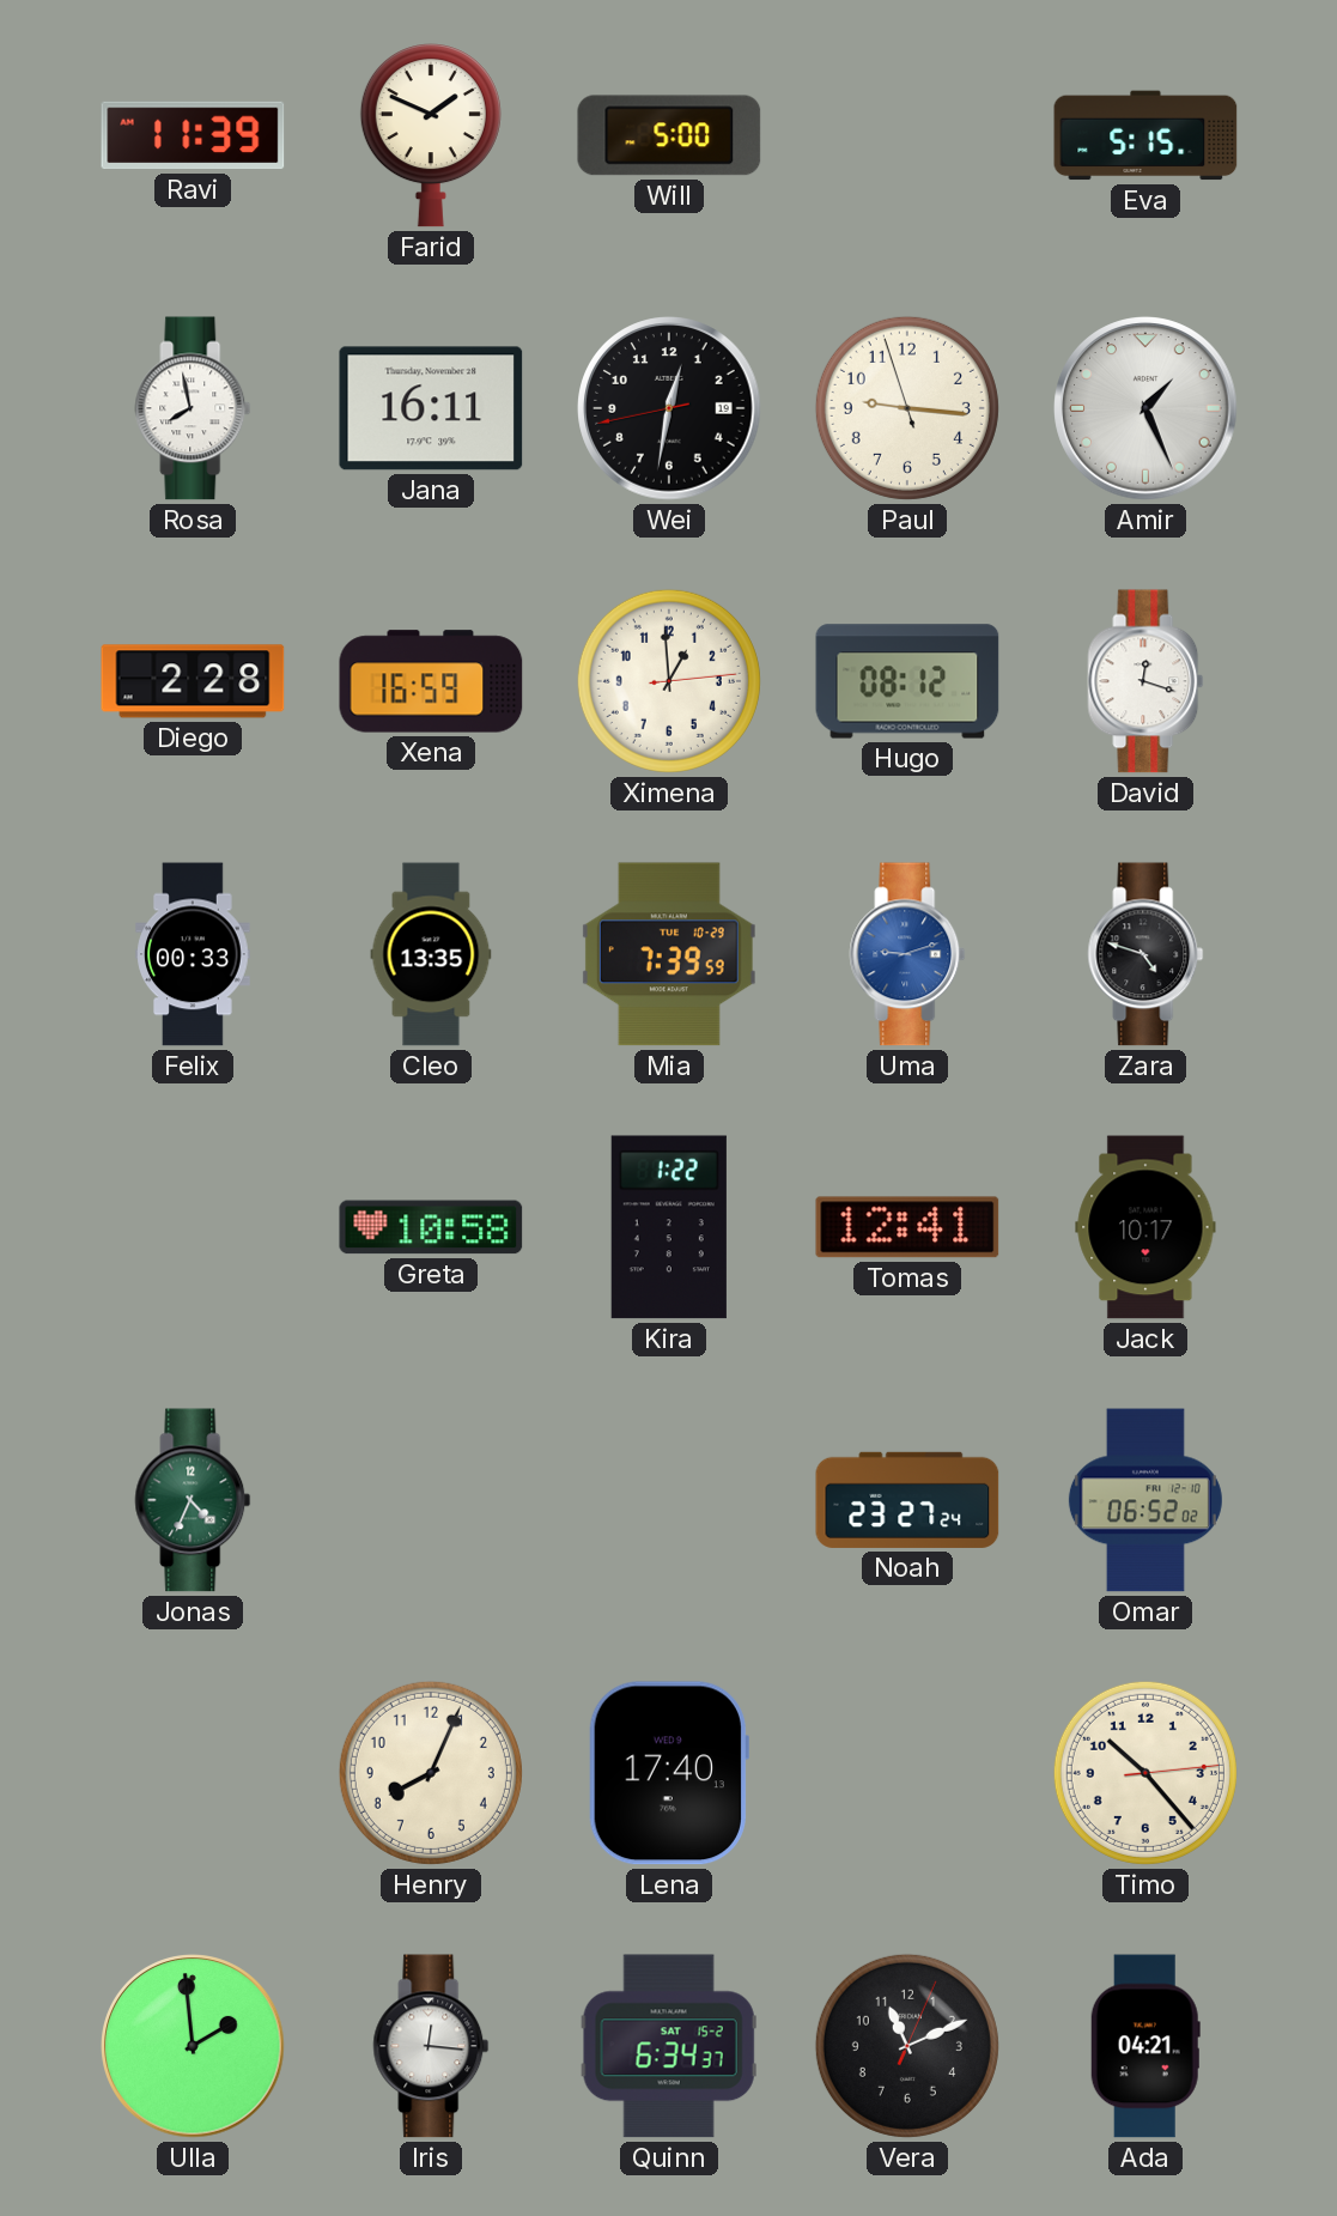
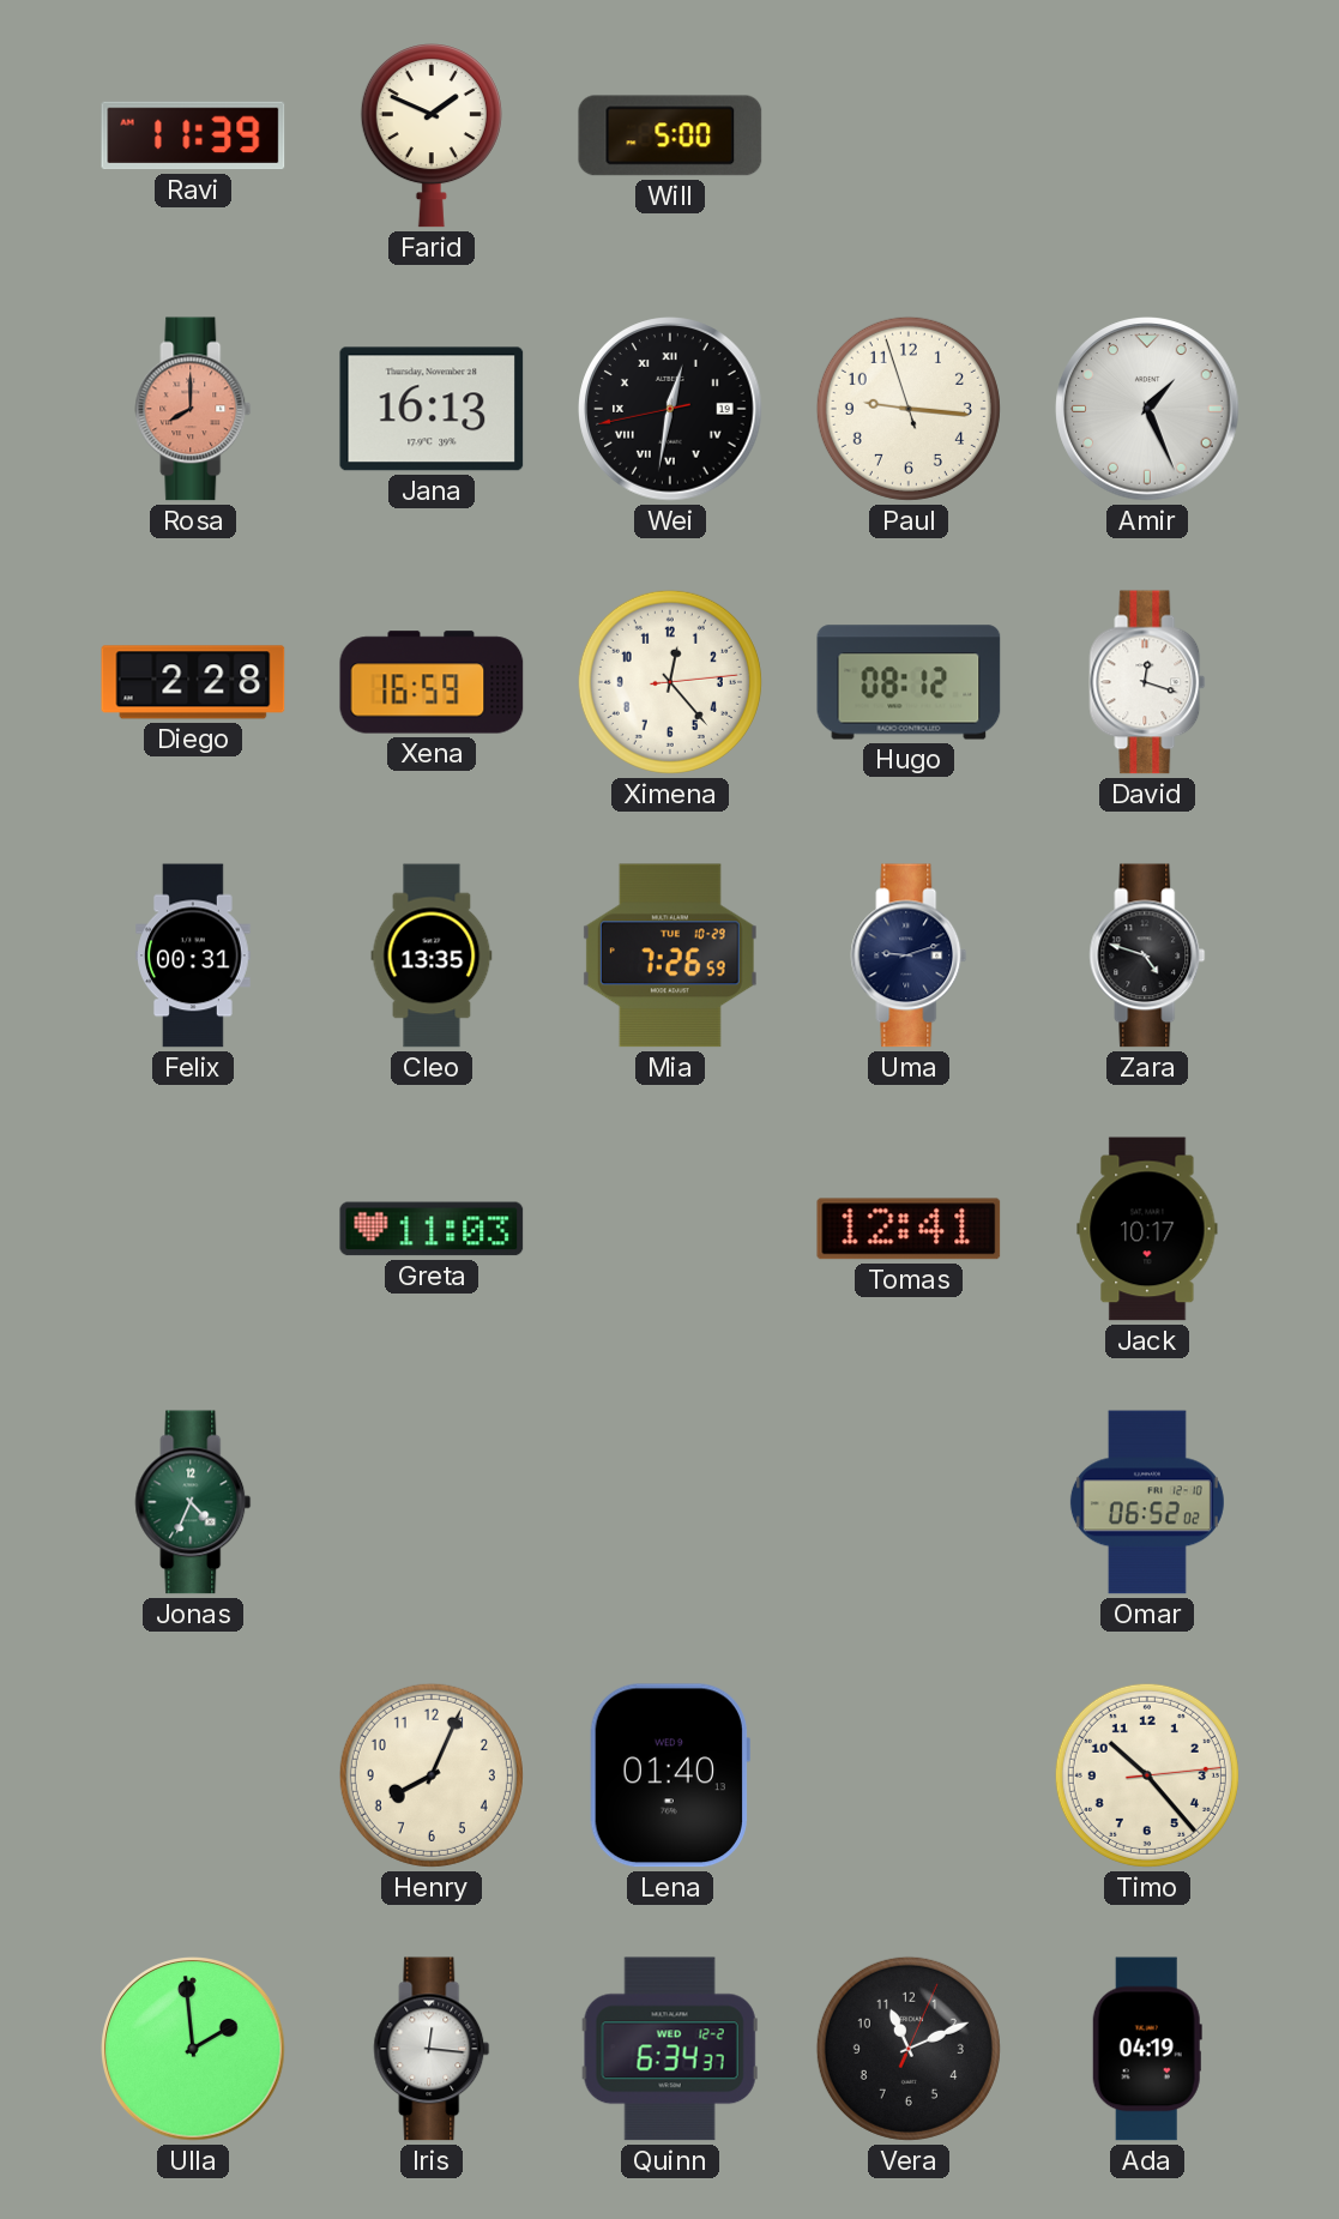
Eva: 5:15 -> none (1145, 135)
Rosa: 7:58 -> 8:00 (193, 409)
Rosa dial: white -> salmon (193, 409)
Jana: 16:11 -> 16:13 (432, 409)
Wei numerals: Arabic -> Roman (670, 409)
Ximena: 12:59 -> 12:23 (670, 682)
Felix: 00:33 -> 00:31 (193, 955)
Mia: 7:39 -> 7:26 (670, 955)
Uma dial: blue -> navy (909, 955)
Greta: 10:58 -> 11:03 (432, 1229)
Kira: 1:22 -> none (669, 1227)
Noah: 23:27 -> none (907, 1500)
Lena: 17:40 -> 01:40 (670, 1775)
Quinn date: SAT 15-2 -> WED 12-2 (670, 2049)
Ada: 04:21 -> 04:19 (1147, 2049)
